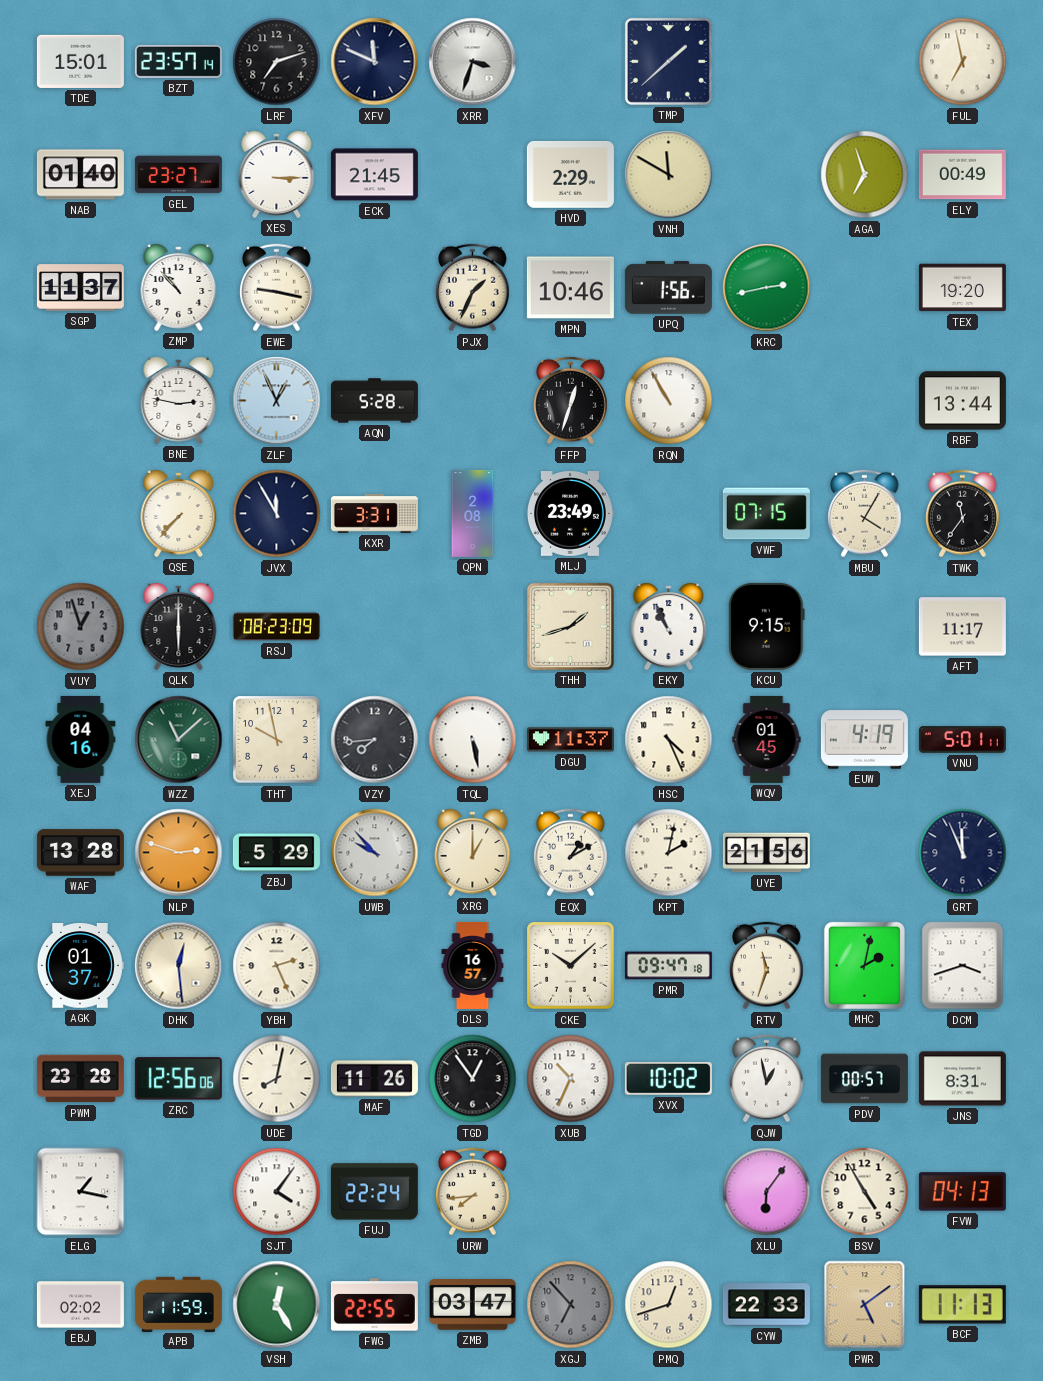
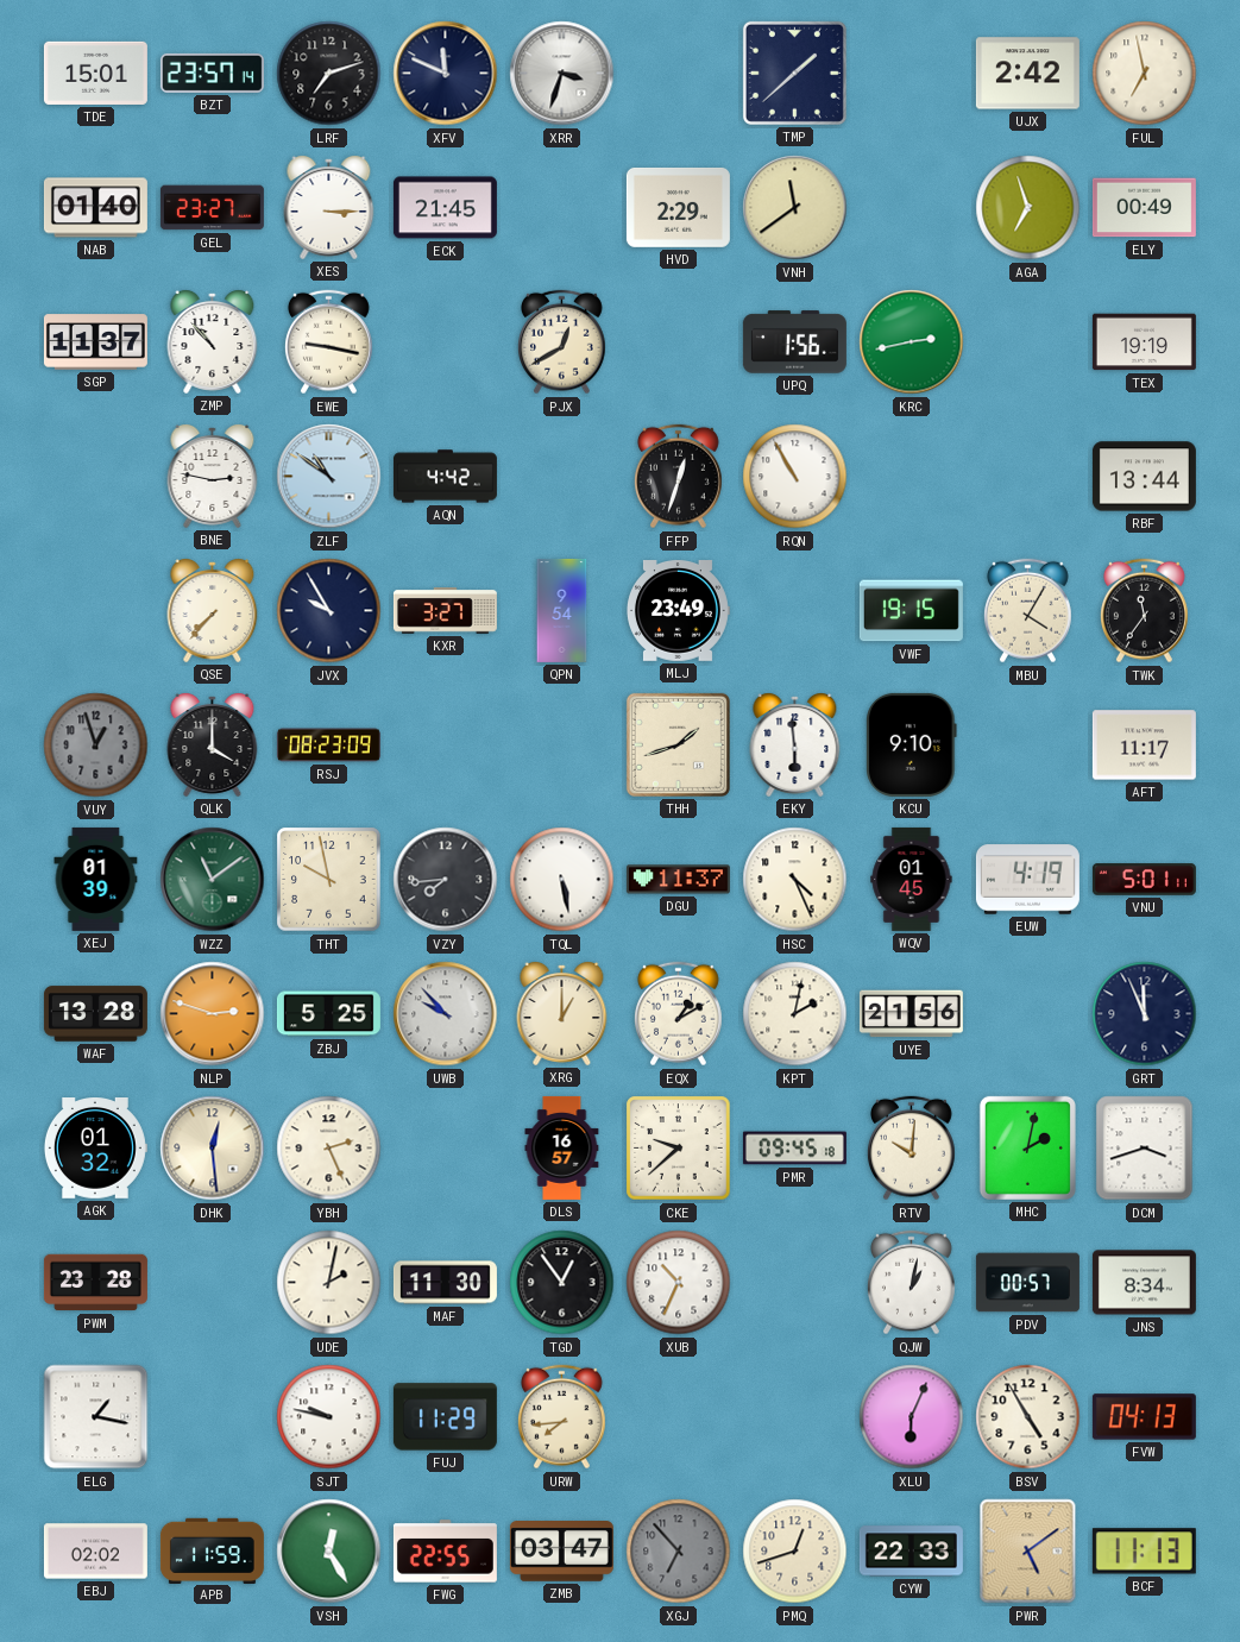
UJX: none -> 2:42 (1027, 74)
VNH: 11:50 -> 11:39 (795, 208)
PJX: 1:34 -> 12:40 (561, 342)
MPN: 10:46 -> none (570, 288)
TEX: 19:20 -> 19:19 (1144, 342)
ZLF: 12:56 -> 10:51 (329, 477)
AQN: 5:28 -> 4:42 (445, 477)
JVX: 11:55 -> 9:55 (329, 611)
KXR: 3:31 -> 3:27 (445, 611)
QPN: 2:08 -> 9:54 (562, 610)
VWF: 07:15 -> 19:15 (911, 611)
QLK: 6:00 -> 4:00 (213, 745)
EKY: 10:56 -> 5:59 (795, 745)
KCU: 9:15 -> 9:10 (912, 744)
XEJ: 04:16 -> 01:39 (96, 879)
WZZ: 11:08 -> 11:09 (213, 880)
ZBJ: 5:29 -> 5:25 (328, 1014)
AGK: 01:37 -> 01:32 (95, 1149)
CKE: 10:08 -> 9:38 (679, 1149)
PMR: 09:47 -> 09:45 (794, 1149)
RTV: 11:33 -> 10:01 (911, 1149)
ZRC: 12:56 -> none (178, 1079)
UDE: 8:02 -> 2:02 (329, 1283)
MAF: 11:26 -> 11:30 (445, 1283)
XVX: 10:02 -> none (668, 1078)
QJW: 12:58 -> 1:02 (911, 1283)
JNS: 8:31 -> 8:34 (1144, 1283)
SJT: 4:06 -> 9:47 (329, 1417)
FUJ: 22:24 -> 11:29 (445, 1417)
XLU: 6:06 -> 6:04 (912, 1417)
